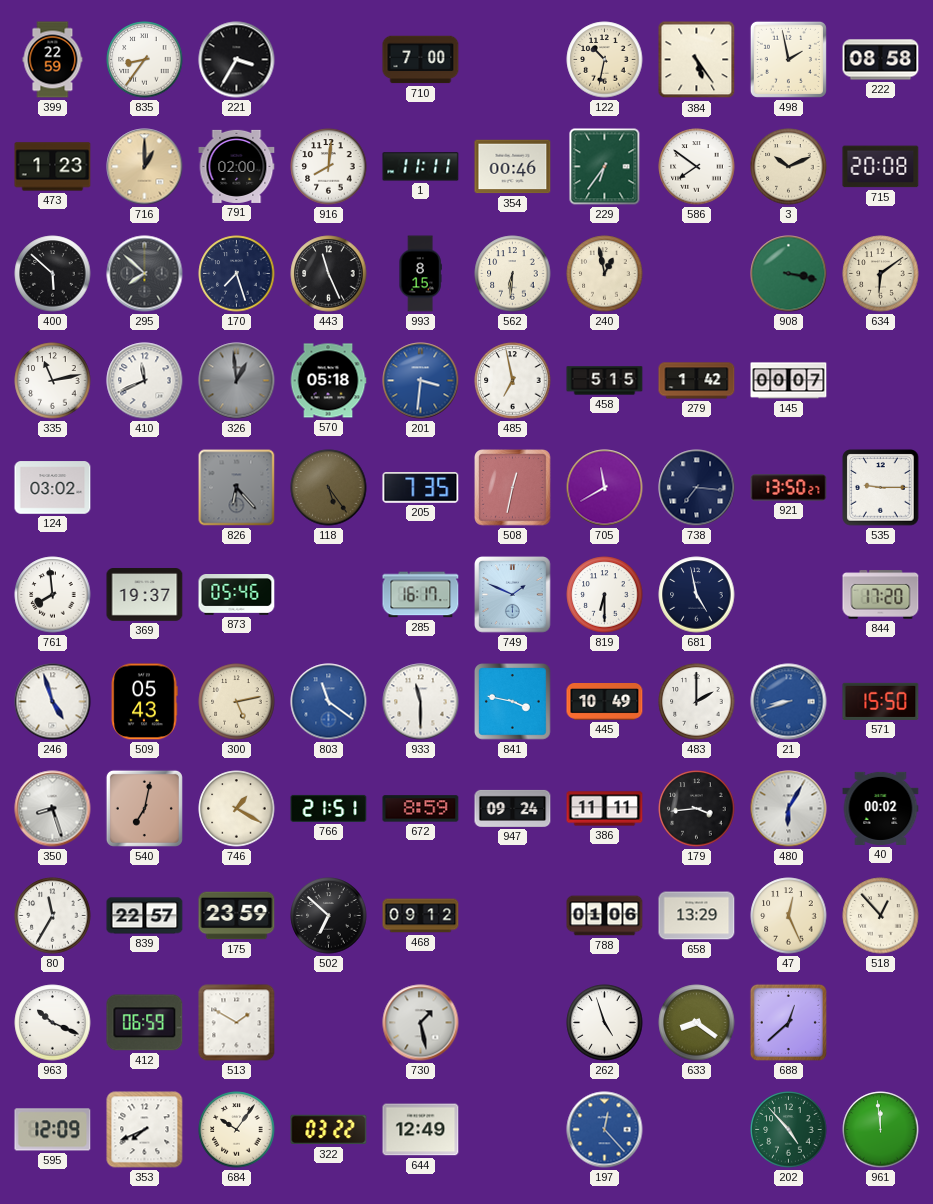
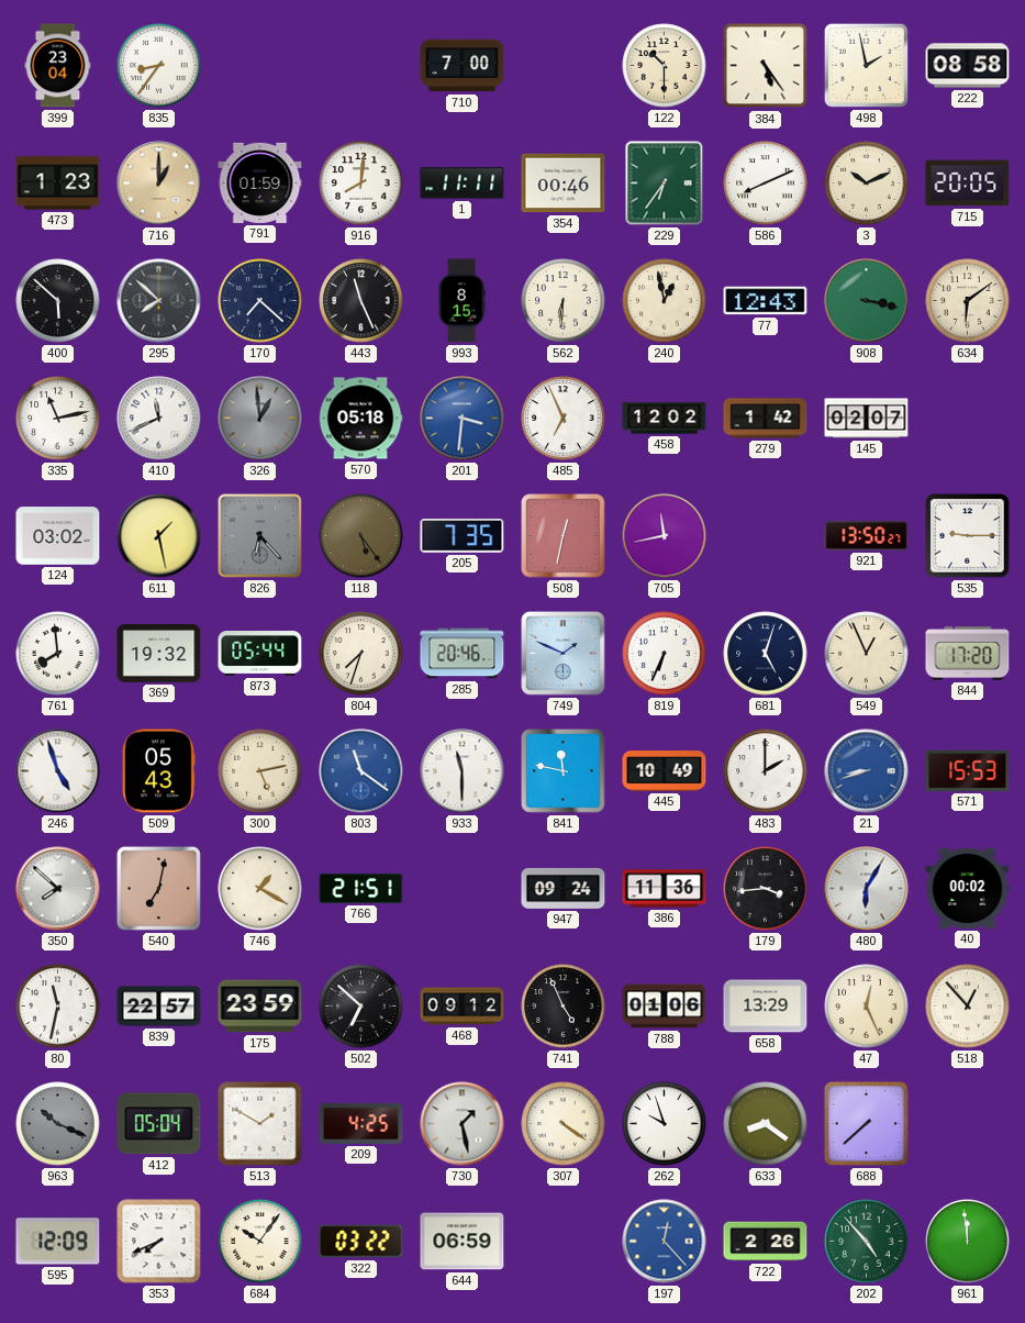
399: 22:59 -> 23:04 (58, 66)
221: 3:35 -> none (237, 60)
122: 10:32 -> 10:30 (665, 66)
791: 02:00 -> 01:59 (260, 182)
586: 7:51 -> 8:11 (766, 184)
715: 20:08 -> 20:05 (968, 184)
170: 7:27 -> 7:22 (260, 301)
77: none -> 12:43 (766, 301)
485: 6:58 -> 6:56 (564, 419)
458: 5:15 -> 12:02 (665, 419)
145: 00:07 -> 02:07 (867, 419)
611: none -> 1:28 (159, 536)
705: 11:40 -> 11:43 (665, 536)
738: 7:16 -> none (697, 488)
369: 19:37 -> 19:32 (159, 654)
873: 05:46 -> 05:44 (260, 654)
804: none -> 7:33 (361, 654)
285: 16:17 -> 20:46 (463, 654)
819: 6:30 -> 6:34 (665, 654)
681: 4:58 -> 5:03 (766, 654)
549: none -> 12:56 (867, 654)
841: 3:47 -> 11:47 (564, 771)
571: 15:50 -> 15:53 (968, 770)
350: 8:27 -> 7:52 (58, 889)
672: 8:59 -> none (421, 809)
386: 11:11 -> 11:36 (665, 889)
80: 11:35 -> 11:32 (58, 1007)
741: none -> 4:56 (564, 1007)
963 dial: white -> grey (58, 1124)
412: 06:59 -> 05:04 (159, 1124)
209: none -> 4:25 (361, 1123)
307: none -> 4:21 (564, 1124)
262: 4:57 -> 9:57 (665, 1124)
688: 12:38 -> 7:38 (866, 1123)
644: 12:49 -> 06:59 (463, 1242)
722: none -> 2:26 (766, 1242)
